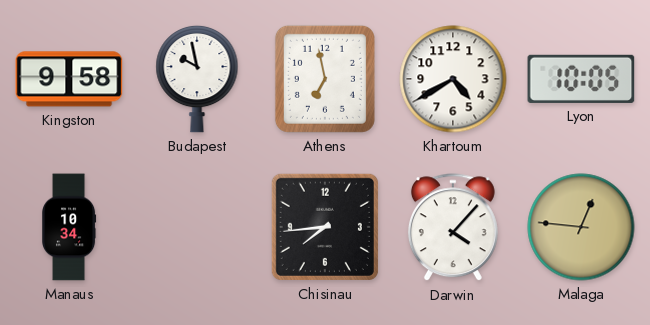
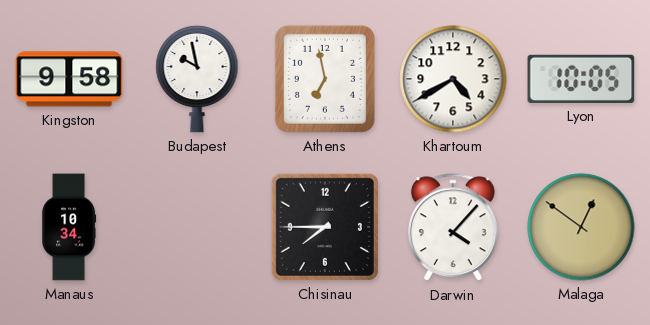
Chisinau: 7:44 -> 7:45 (325, 227)
Malaga: 12:46 -> 12:51 (581, 227)
